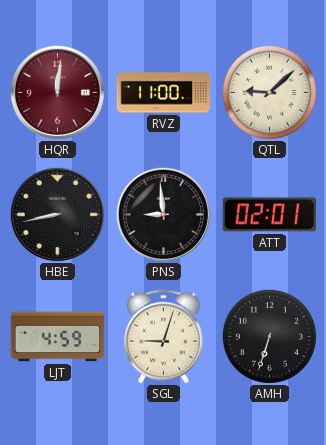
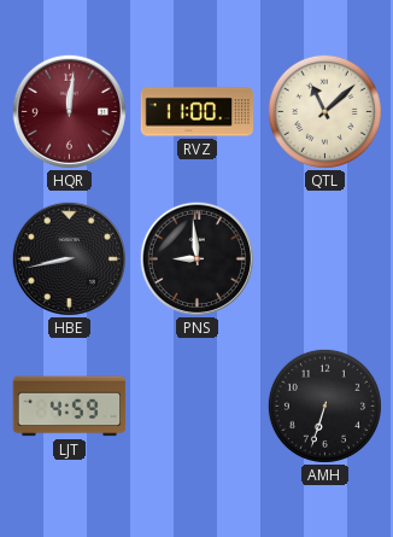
QTL: 9:08 -> 11:08 (324, 111)
ATT: 02:01 -> none (269, 215)
SGL: 9:03 -> none (163, 337)
